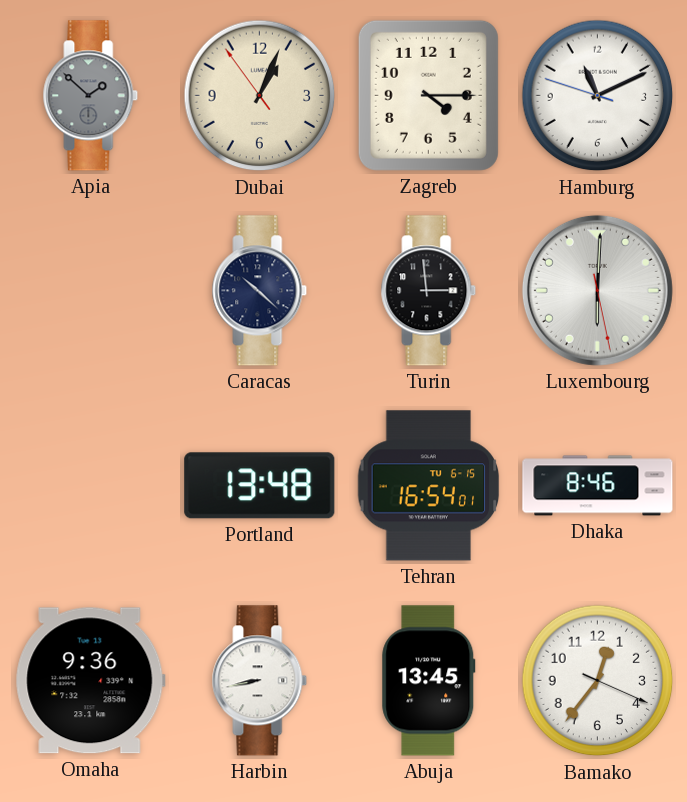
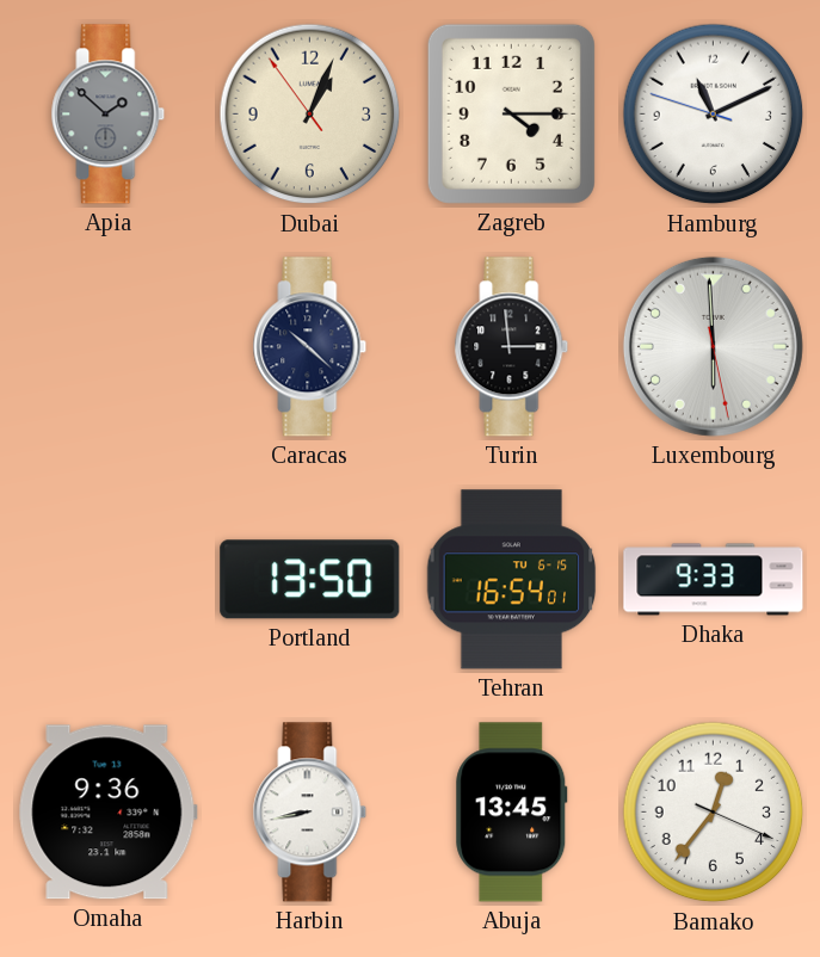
Luxembourg: 6:00 -> 5:59 (713, 346)
Portland: 13:48 -> 13:50 (310, 580)
Dhaka: 8:46 -> 9:33 (714, 580)
